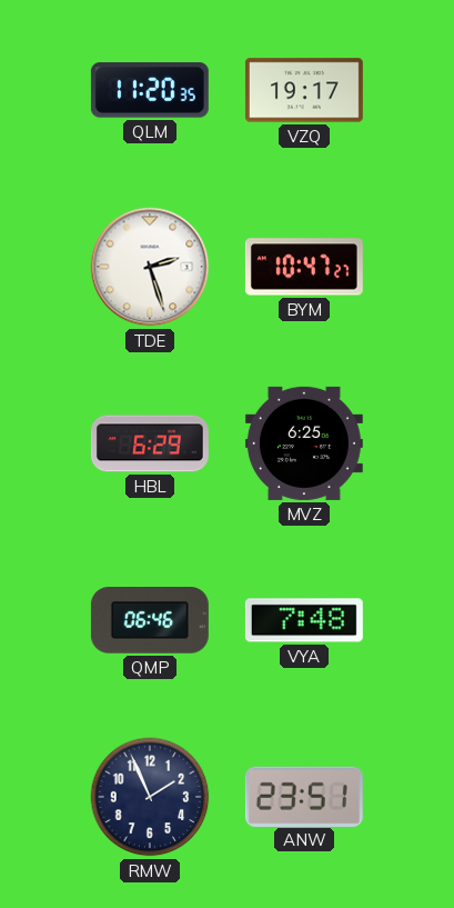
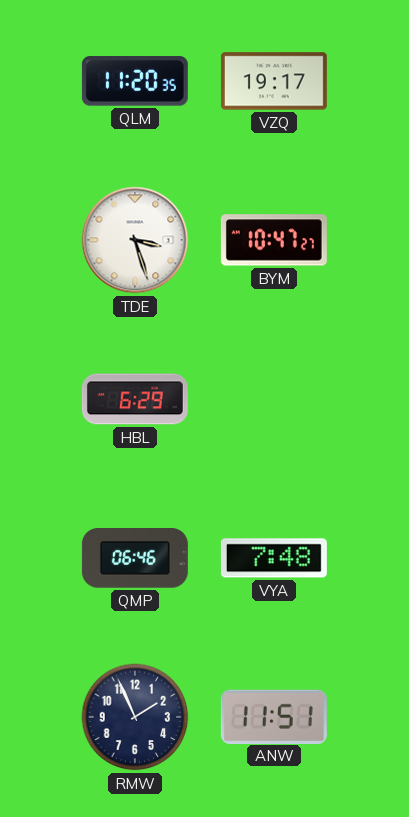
TDE: 2:27 -> 3:27 (135, 240)
MVZ: 6:25 -> none (304, 443)
ANW: 23:51 -> 11:51 (274, 716)
